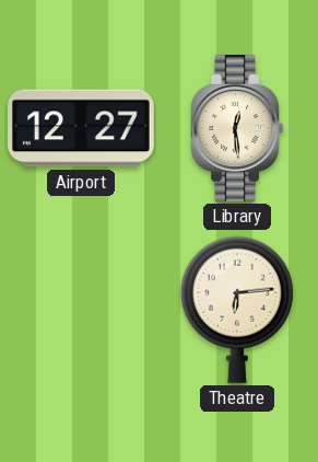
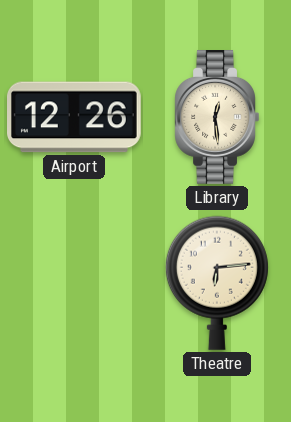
Airport: 12:27 -> 12:26 (75, 117)
